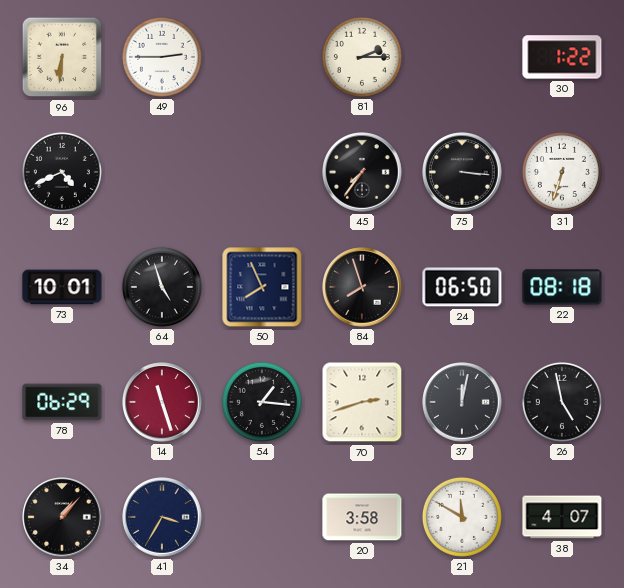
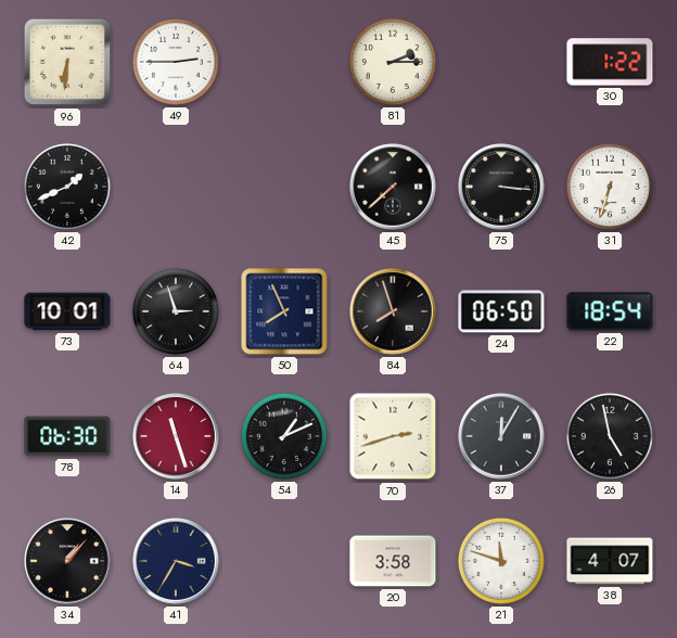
42: 4:41 -> 1:41 (67, 187)
45: 7:36 -> 7:38 (393, 187)
64: 4:57 -> 2:57 (176, 311)
22: 08:18 -> 18:54 (610, 311)
78: 06:29 -> 06:30 (67, 436)
54: 1:16 -> 1:11 (284, 436)
37: 12:02 -> 12:05 (501, 436)
21: 11:50 -> 11:48 (501, 561)
